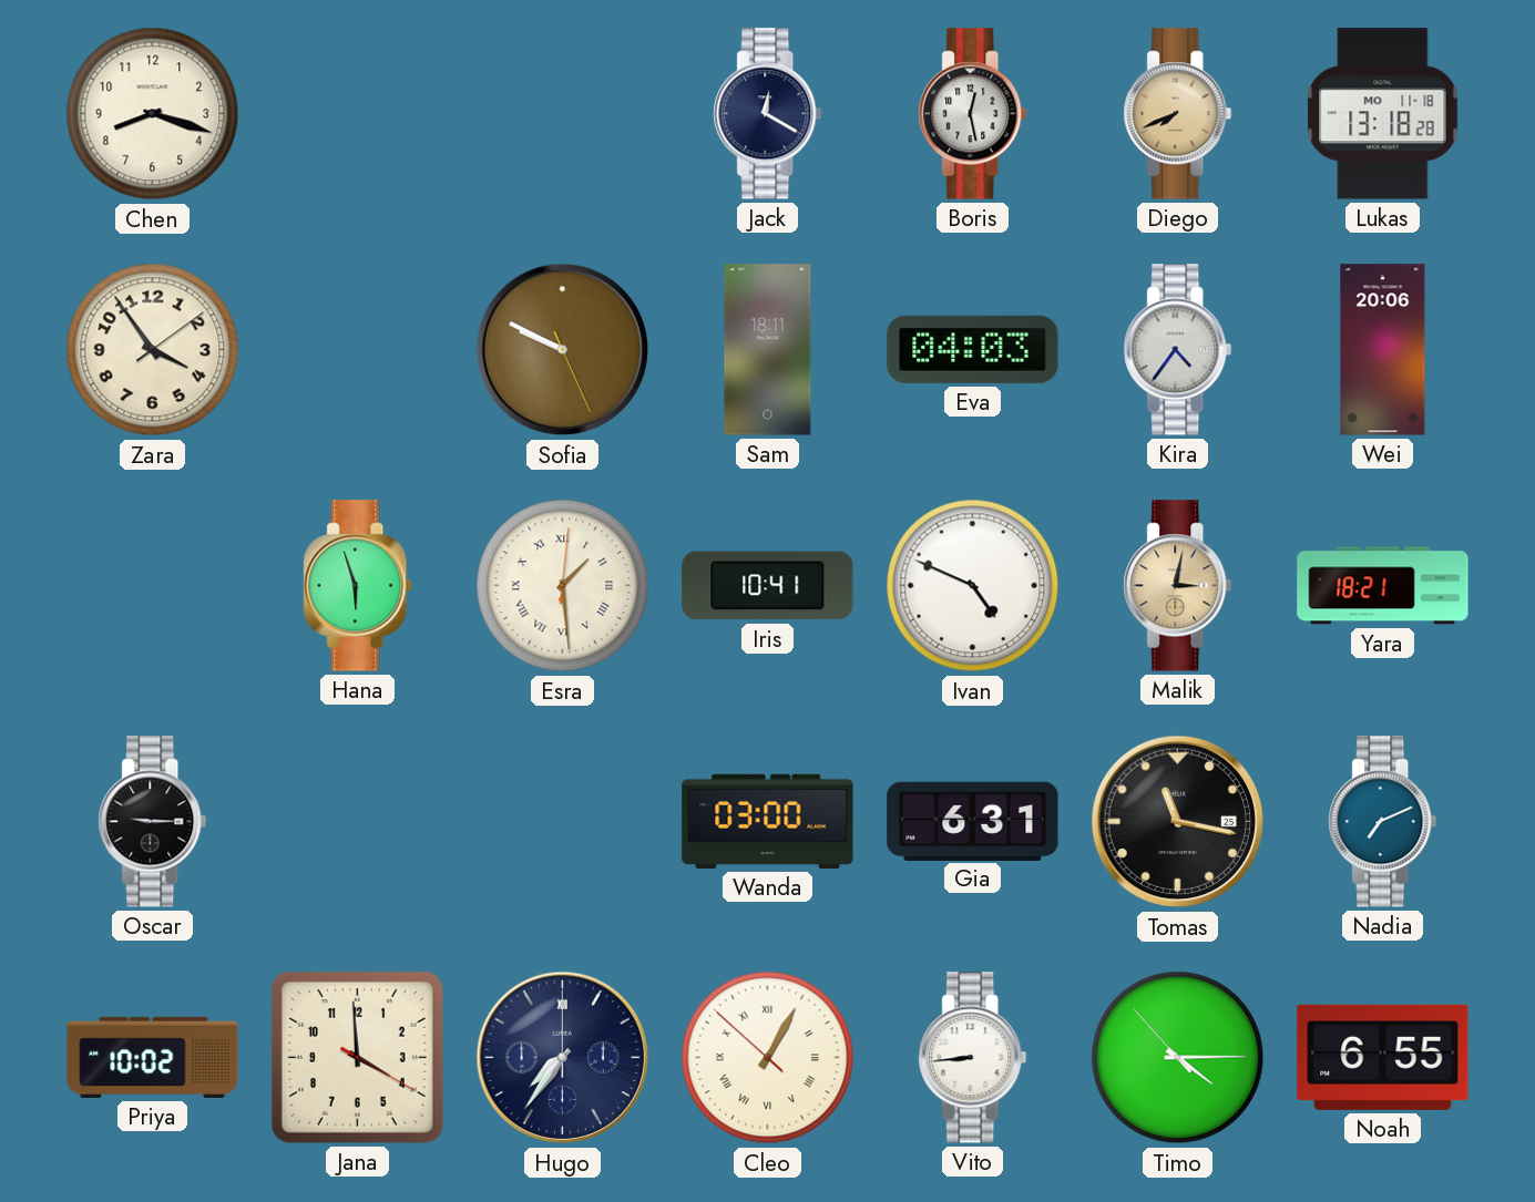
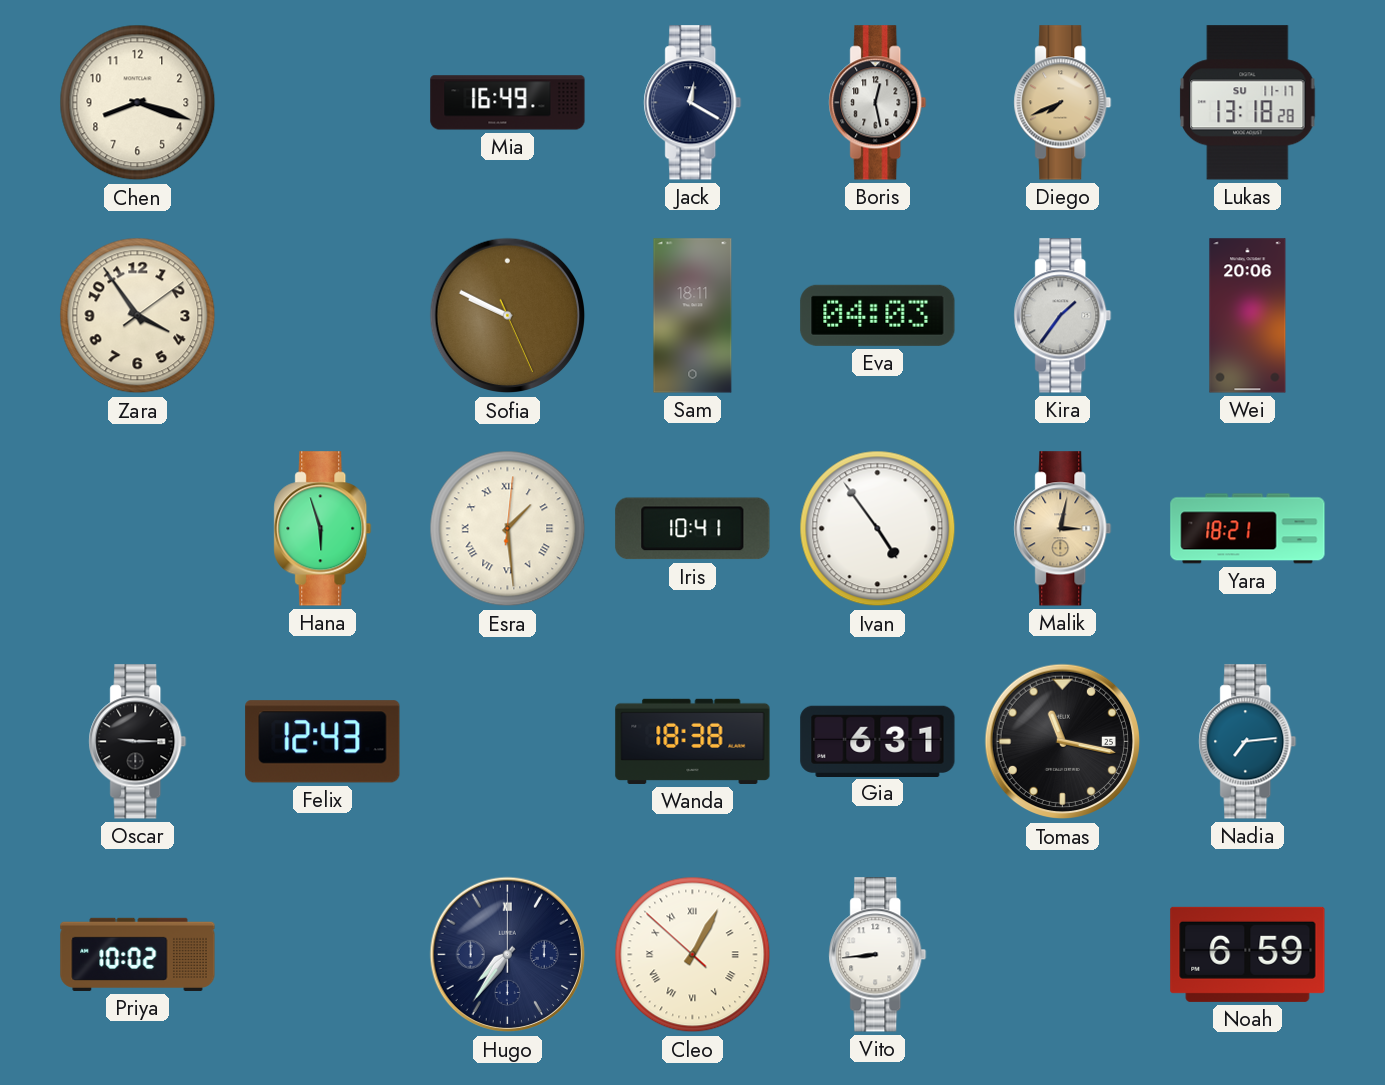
Mia: none -> 16:49 (508, 103)
Lukas date: MO 11-18 -> SU 11-17 (1248, 103)
Kira: 4:36 -> 1:36 (1063, 316)
Ivan: 4:49 -> 4:54 (878, 529)
Felix: none -> 12:43 (323, 742)
Wanda: 03:00 -> 18:38 (693, 741)
Nadia: 7:11 -> 7:14 (1248, 742)
Jana: 3:59 -> none (357, 1057)
Timo: 4:14 -> none (1178, 1058)
Noah: 6:55 -> 6:59 (1248, 954)
